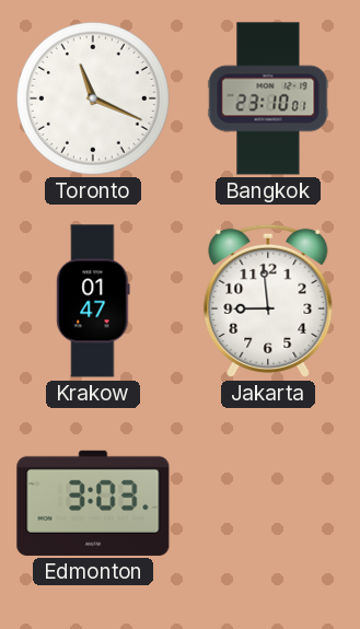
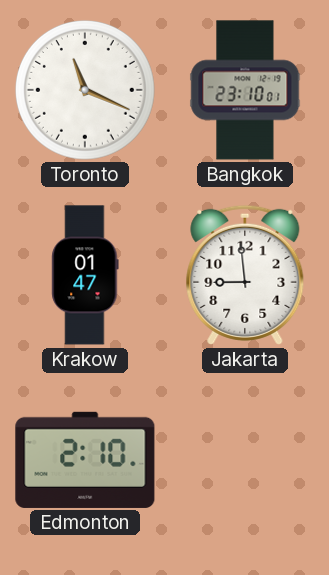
Edmonton: 3:03 -> 2:10 (85, 460)
